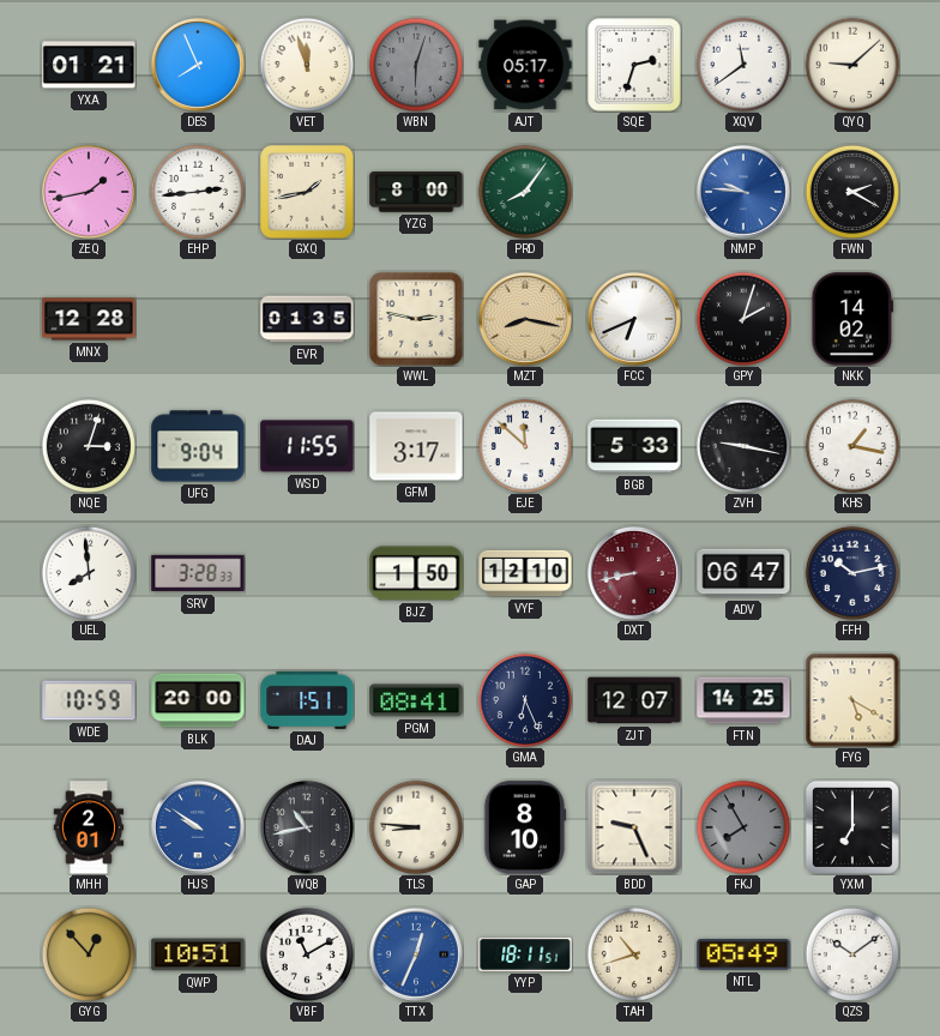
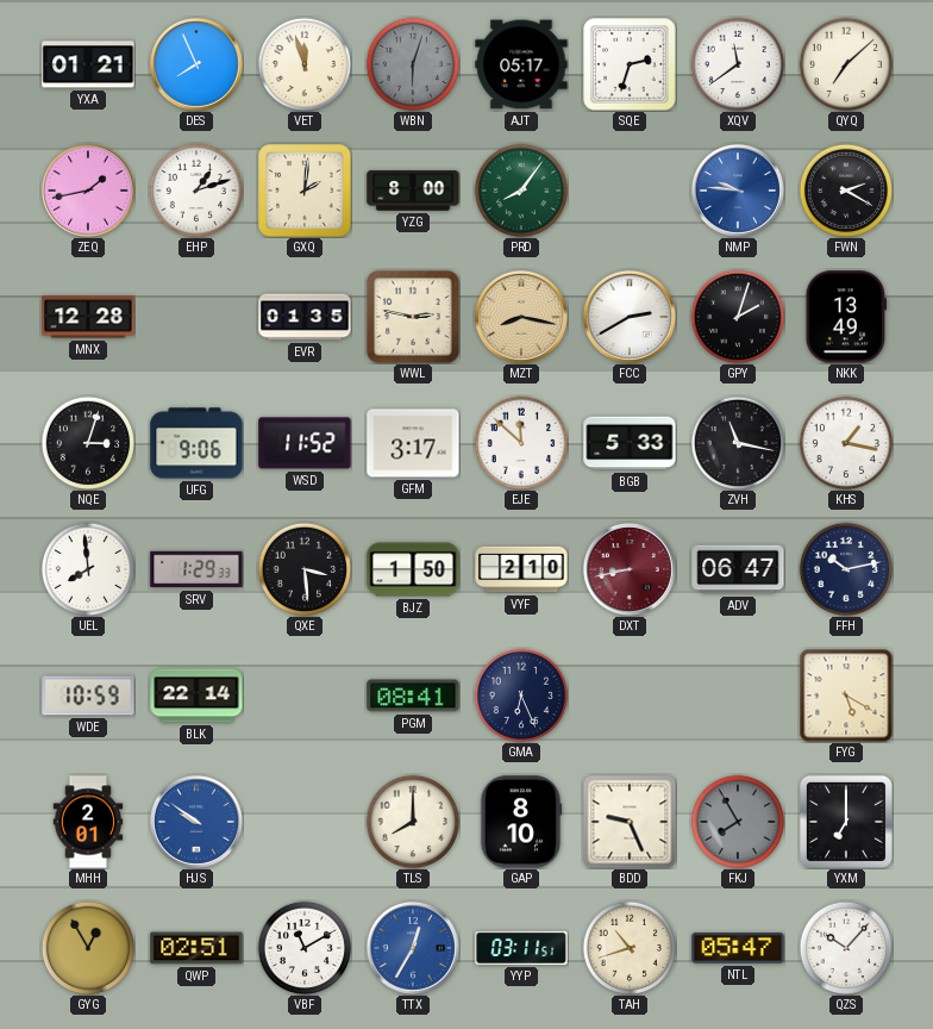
QYQ: 9:08 -> 7:08 (845, 63)
EHP: 2:44 -> 1:12 (195, 189)
GXQ: 1:43 -> 2:01 (305, 191)
FCC: 6:41 -> 2:40 (630, 317)
NKK: 14:02 -> 13:49 (845, 317)
UFG: 9:04 -> 9:06 (196, 443)
WSD: 11:55 -> 11:52 (305, 443)
ZVH: 9:17 -> 11:17 (737, 442)
SRV: 3:28 -> 1:29 (196, 569)
QXE: none -> 3:29 (303, 568)
VYF: 12:10 -> 2:10 (521, 569)
BLK: 20:00 -> 22:14 (196, 696)
DAJ: 1:51 -> none (307, 700)
ZJT: 12:07 -> none (634, 700)
FTN: 14:25 -> none (743, 700)
WQB: 10:43 -> none (307, 827)
TLS: 8:46 -> 8:00 (412, 821)
GYG: 12:53 -> 12:55 (87, 947)
QWP: 10:51 -> 02:51 (196, 948)
TTX: 12:34 -> 12:35 (413, 948)
YYP: 18:11 -> 03:11 (521, 948)
NTL: 05:49 -> 05:47 (738, 948)
QZS: 10:09 -> 10:07 (845, 947)
